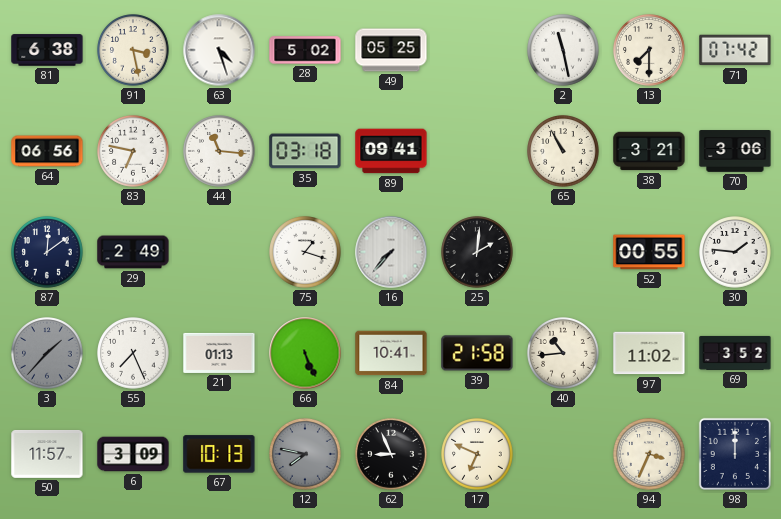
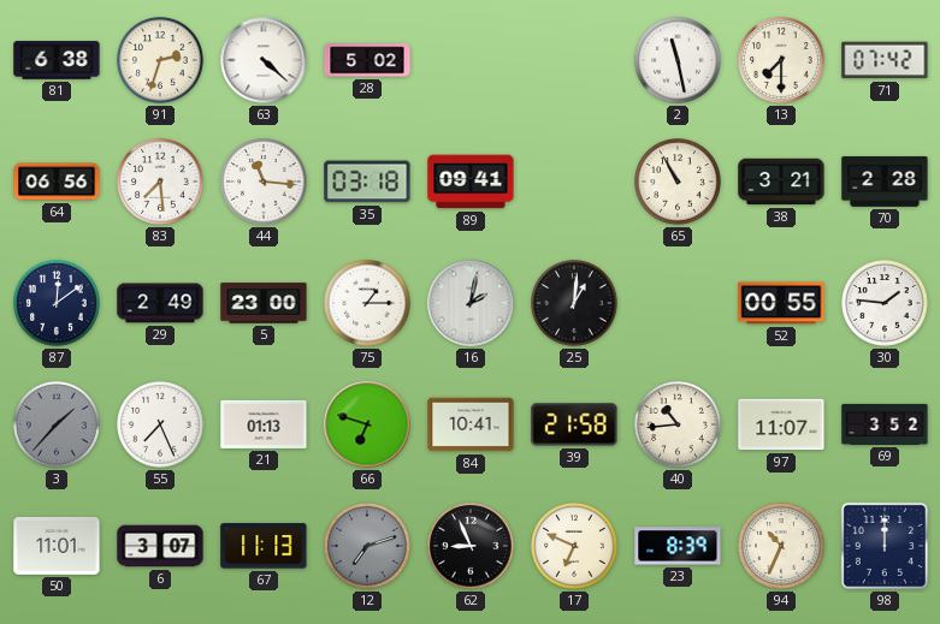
91: 3:28 -> 2:33 (160, 60)
63: 4:27 -> 4:22 (264, 60)
49: 05:25 -> none (391, 50)
83: 6:47 -> 7:29 (160, 182)
70: 3:06 -> 2:28 (885, 182)
5: none -> 23:00 (264, 303)
75: 1:18 -> 1:15 (367, 303)
16: 7:37 -> 2:02 (471, 303)
25: 2:01 -> 1:01 (574, 303)
66: 5:26 -> 6:48 (367, 424)
97: 11:02 -> 11:07 (781, 424)
50: 11:57 -> 11:01 (57, 546)
6: 3:09 -> 3:07 (160, 546)
67: 10:13 -> 11:13 (264, 546)
12: 7:47 -> 7:12 (367, 546)
23: none -> 8:39 (678, 546)
94: 3:34 -> 10:34 (781, 546)
